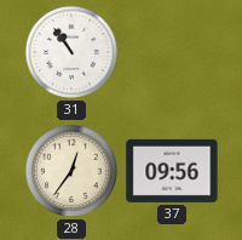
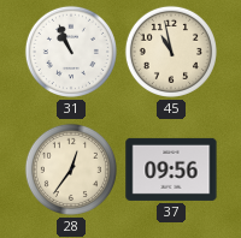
31: 10:54 -> 10:56 (71, 52)
45: none -> 10:58 (171, 52)
